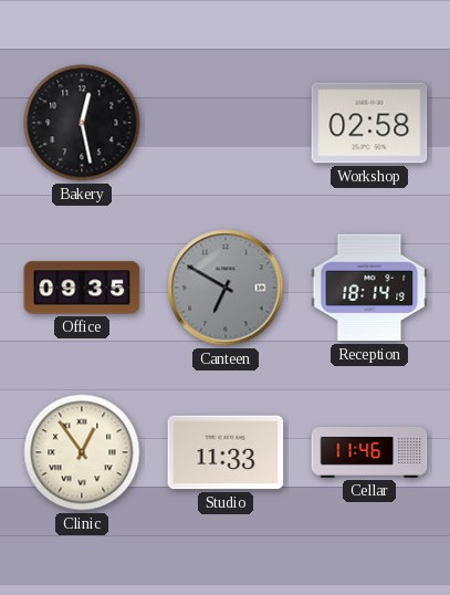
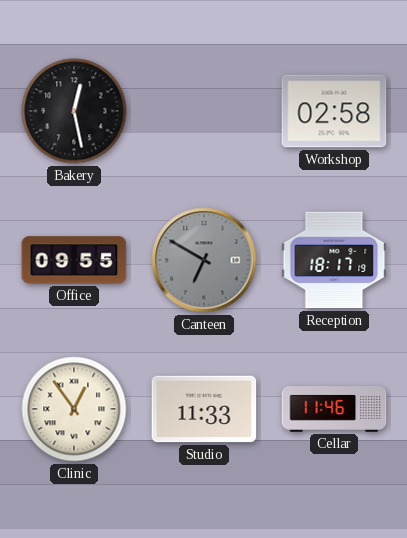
Office: 09:35 -> 09:55 (74, 260)
Reception: 18:14 -> 18:17 (334, 260)
